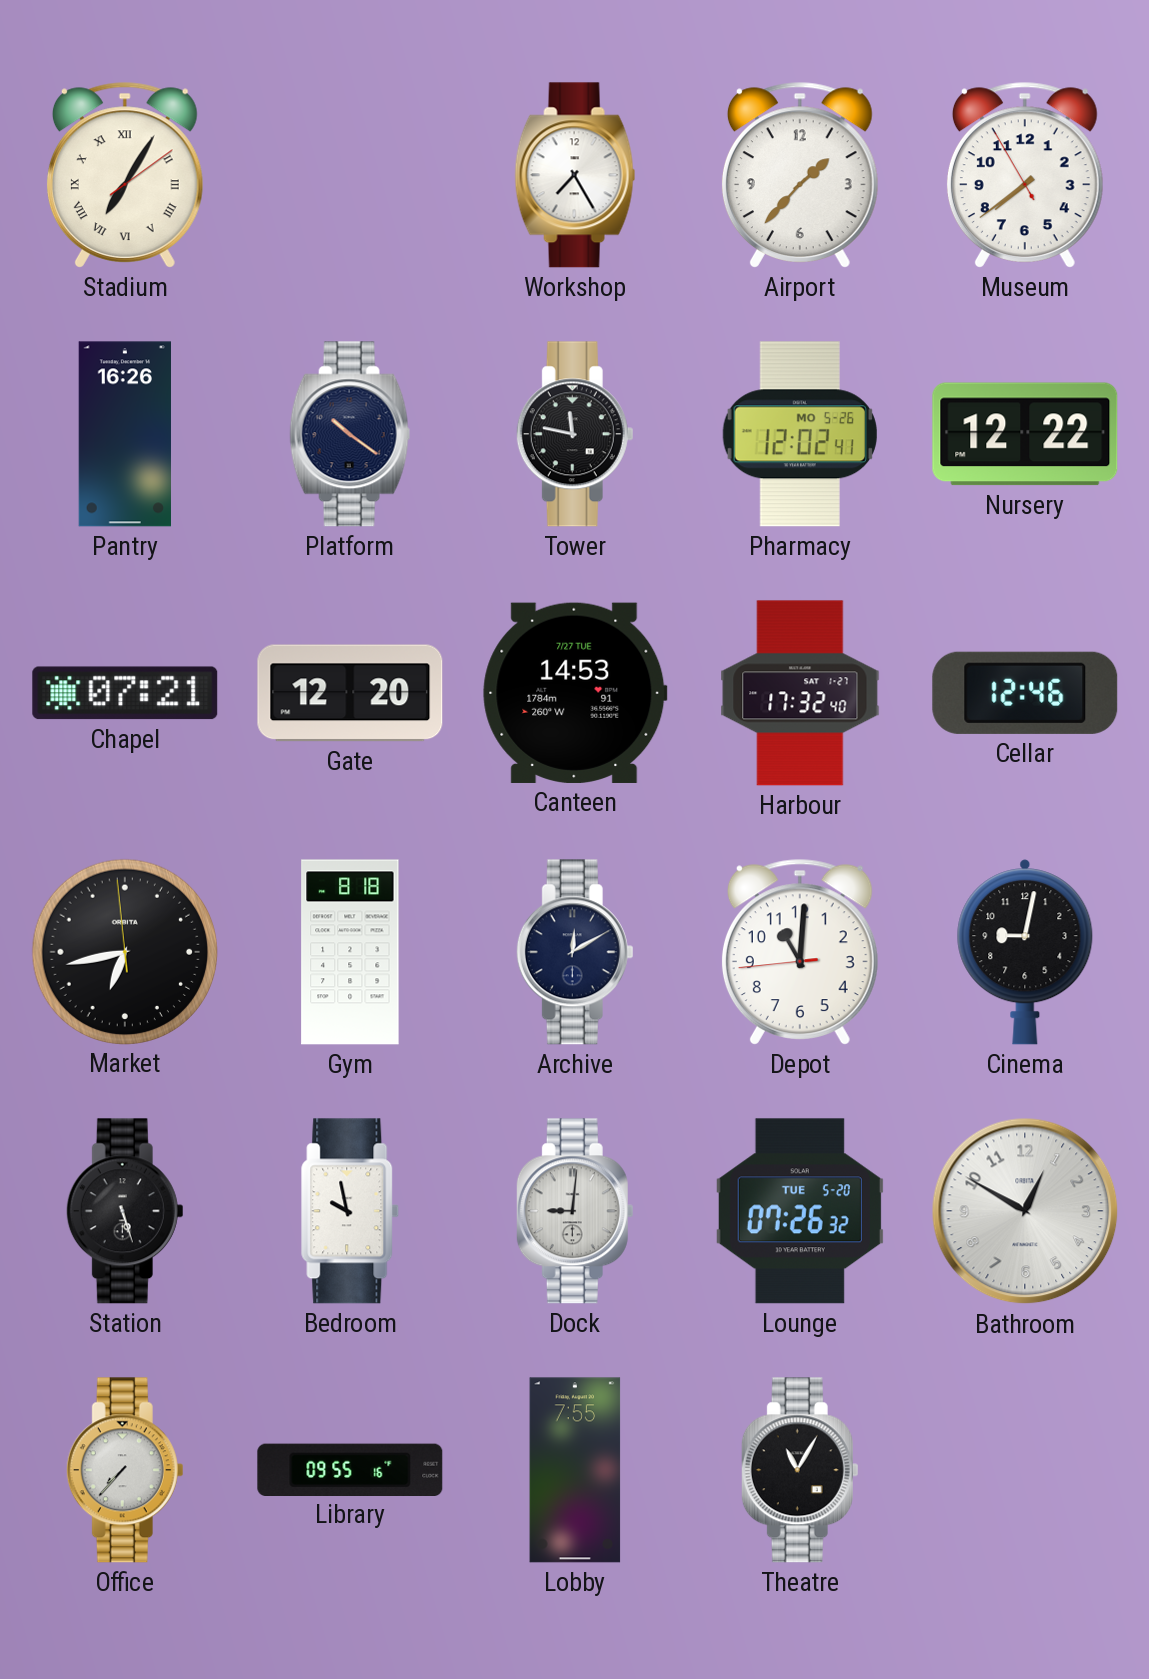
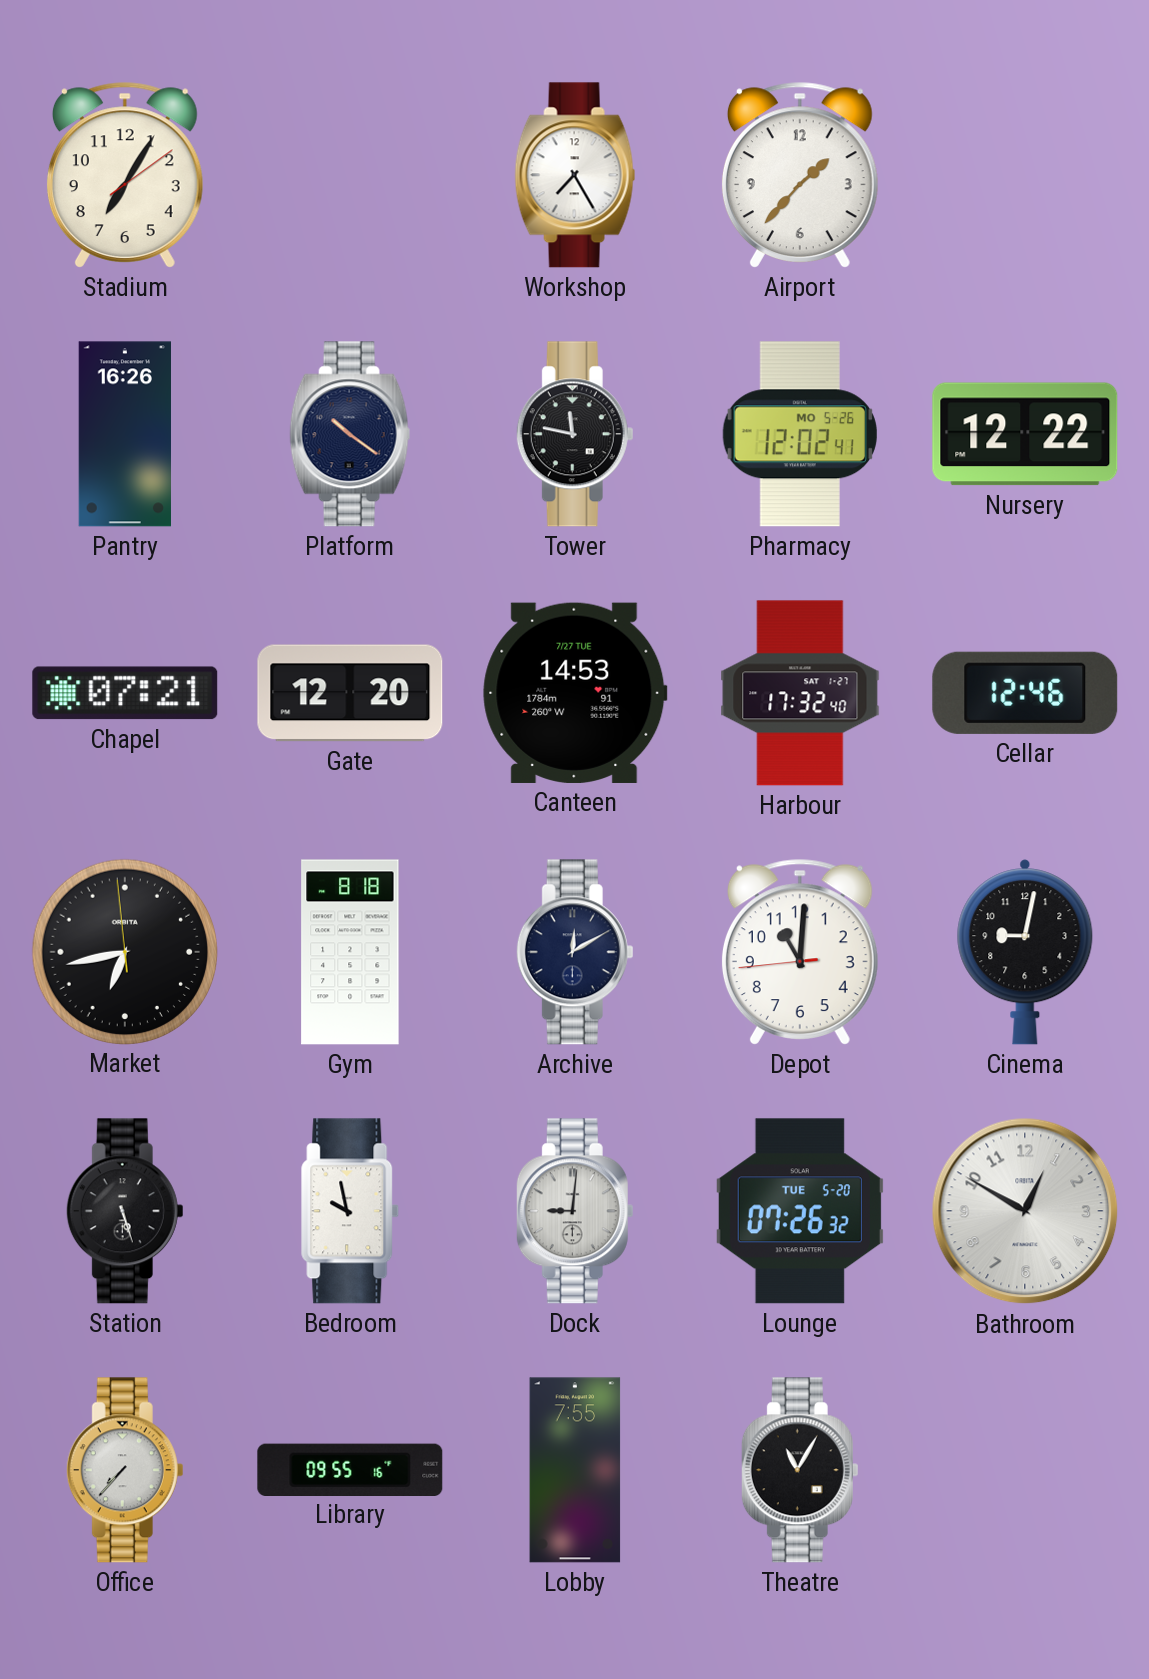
Stadium numerals: Roman -> Arabic (125, 175)
Museum: 7:38 -> none (1025, 175)
